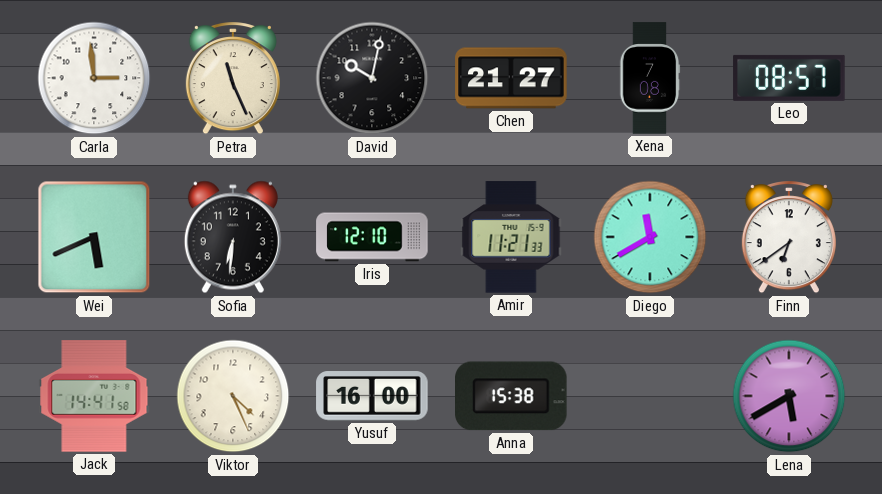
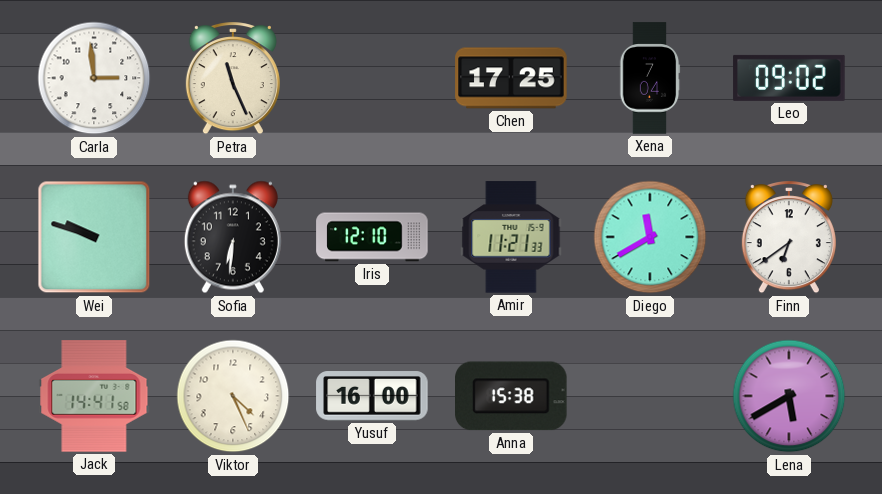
David: 10:02 -> none (372, 78)
Chen: 21:27 -> 17:25 (511, 78)
Xena: 7:08 -> 7:04 (650, 78)
Leo: 08:57 -> 09:02 (789, 78)
Wei: 5:41 -> 9:48 (94, 237)
